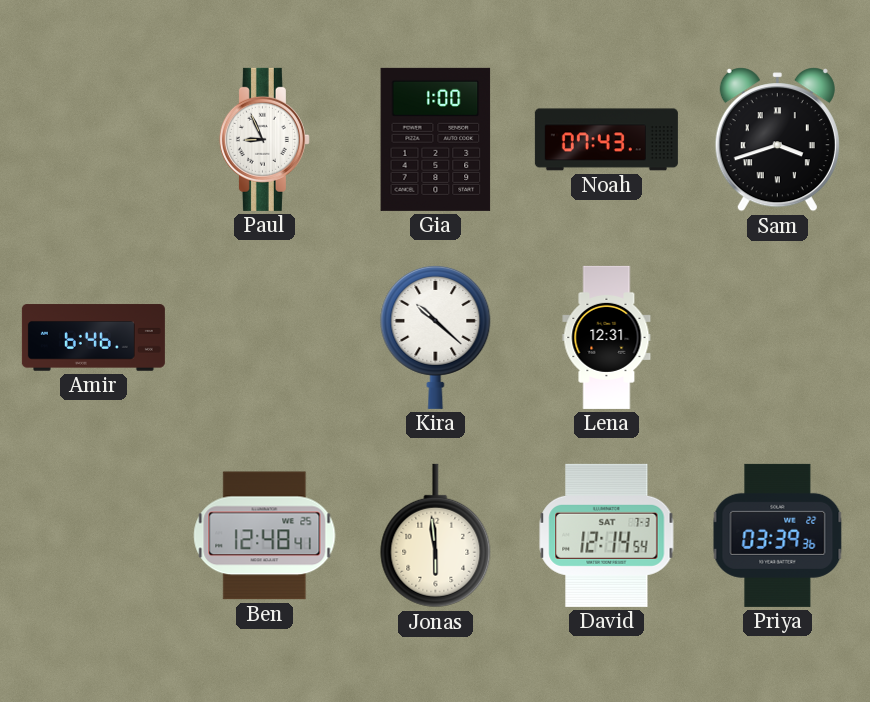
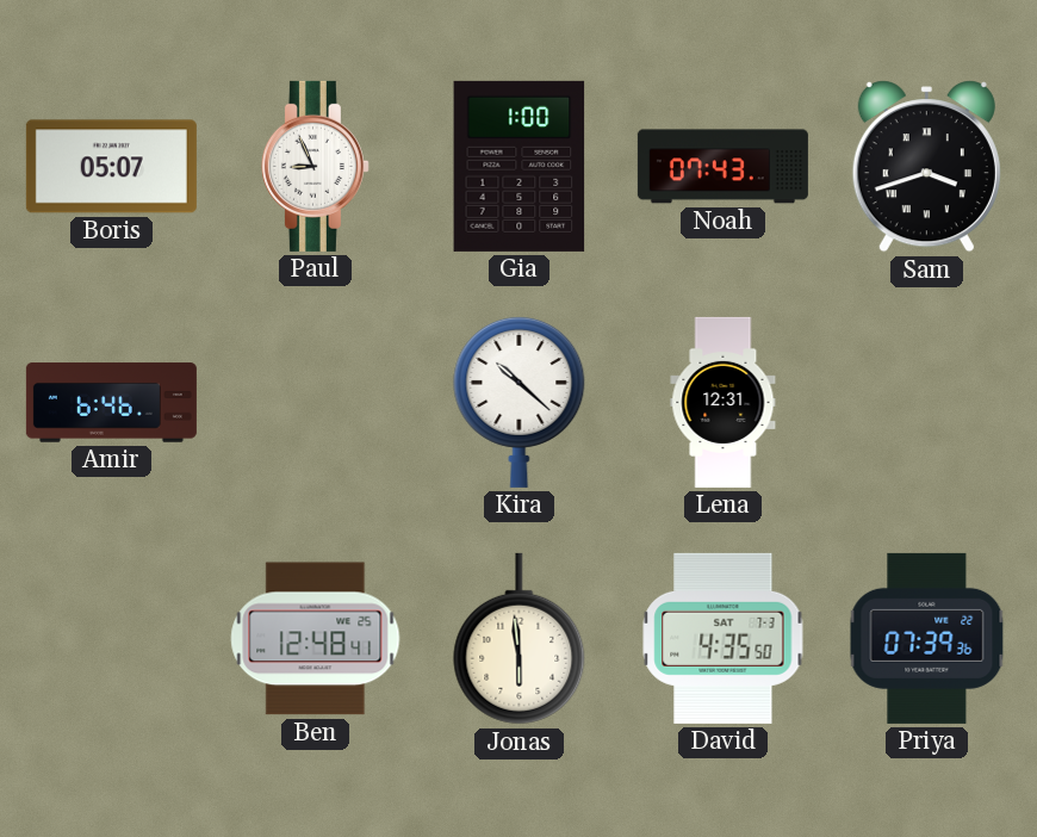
Boris: none -> 05:07 (111, 167)
David: 12:14 -> 4:35 (724, 638)
Priya: 03:39 -> 07:39 (927, 638)
